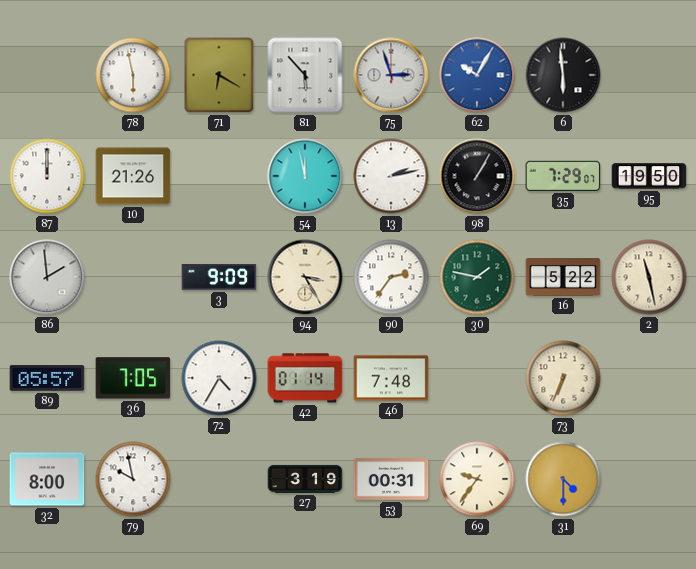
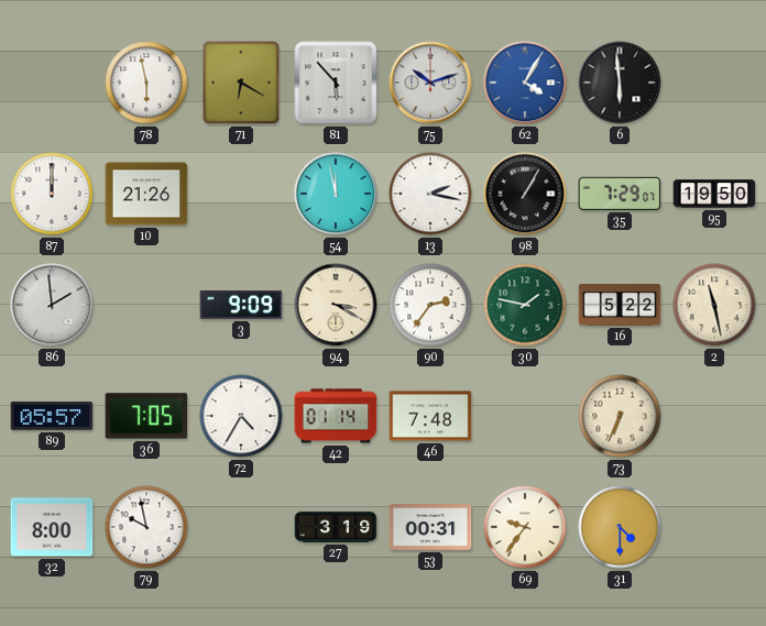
75: 2:57 -> 10:12 (430, 83)
62: 10:05 -> 4:05 (525, 83)
13: 2:13 -> 2:17 (430, 194)
94: 3:25 -> 3:20 (336, 305)
